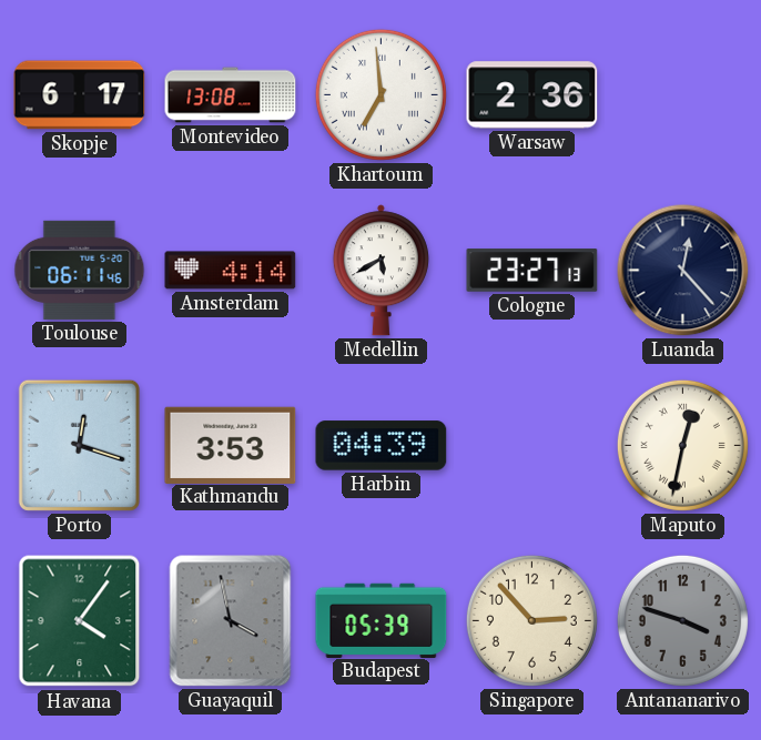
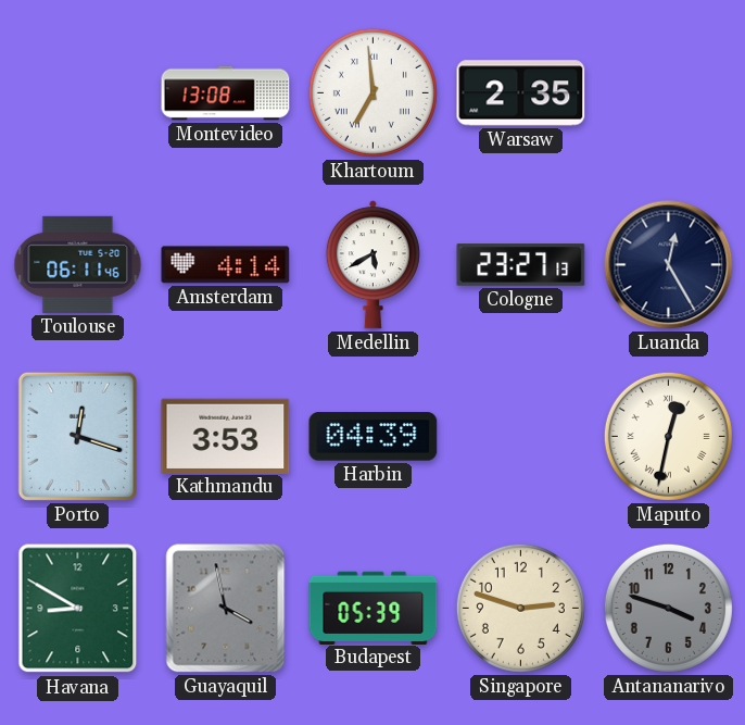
Skopje: 6:17 -> none (80, 95)
Warsaw: 2:36 -> 2:35 (521, 93)
Luanda: 12:23 -> 12:25 (669, 265)
Havana: 4:06 -> 8:50 (78, 609)
Singapore: 2:53 -> 2:48 (520, 608)
